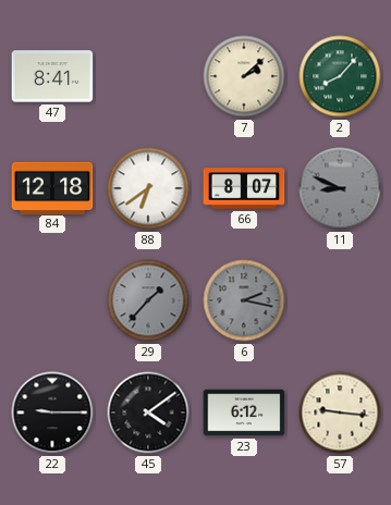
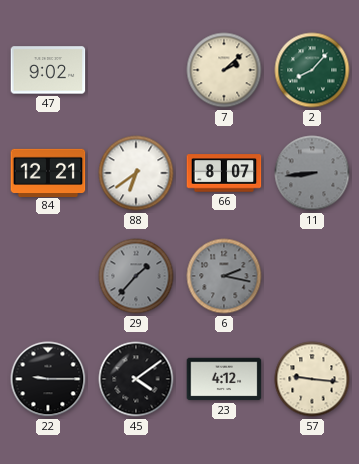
47: 8:41 -> 9:02 (48, 70)
84: 12:18 -> 12:21 (48, 172)
11: 8:49 -> 8:44 (312, 173)
23: 6:12 -> 4:12 (224, 379)
